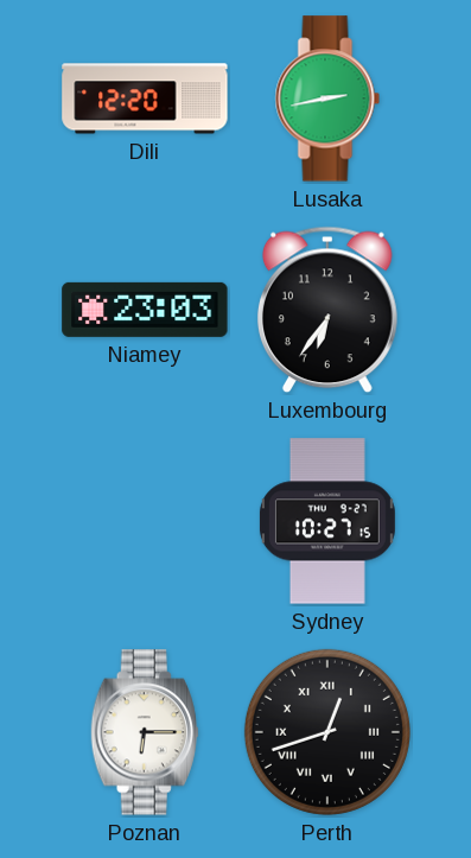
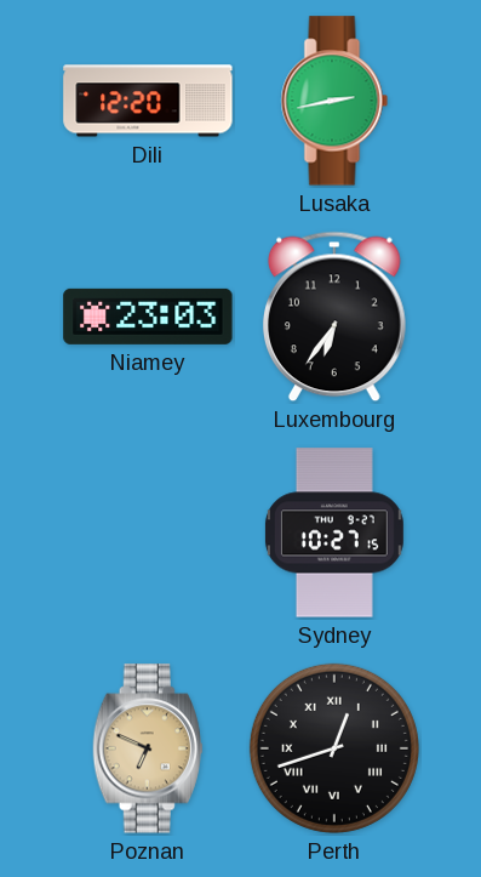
Poznan: 6:15 -> 6:49 (148, 748)
Poznan dial: white -> champagne (148, 748)
